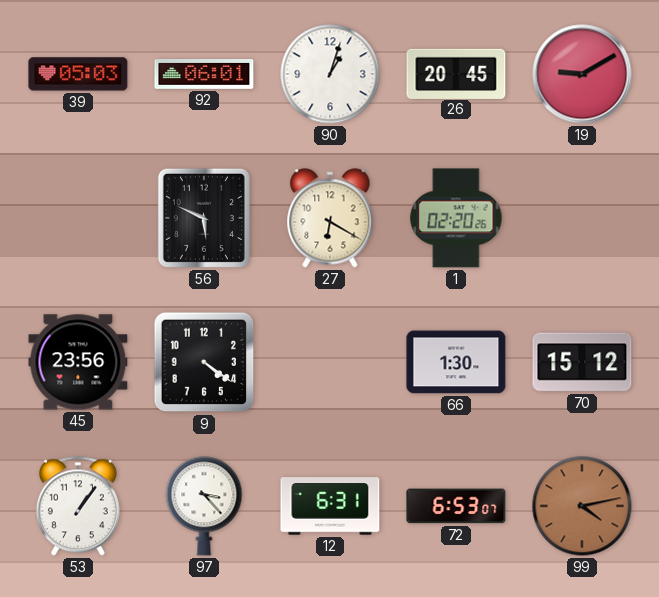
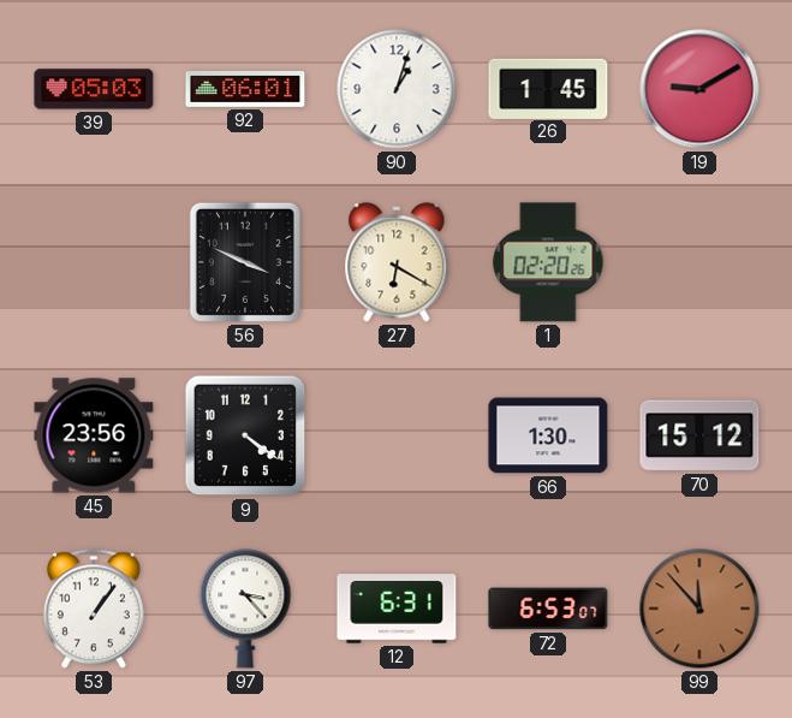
26: 20:45 -> 1:45 (548, 88)
56: 5:49 -> 3:49 (245, 262)
99: 4:13 -> 11:53 (699, 609)
